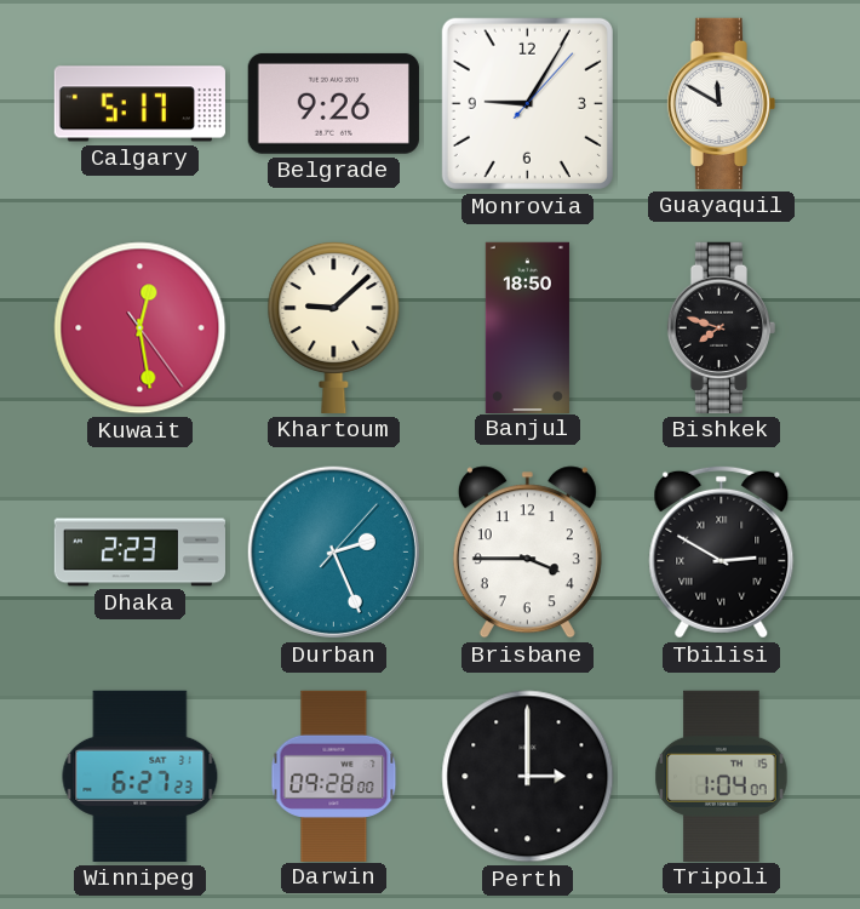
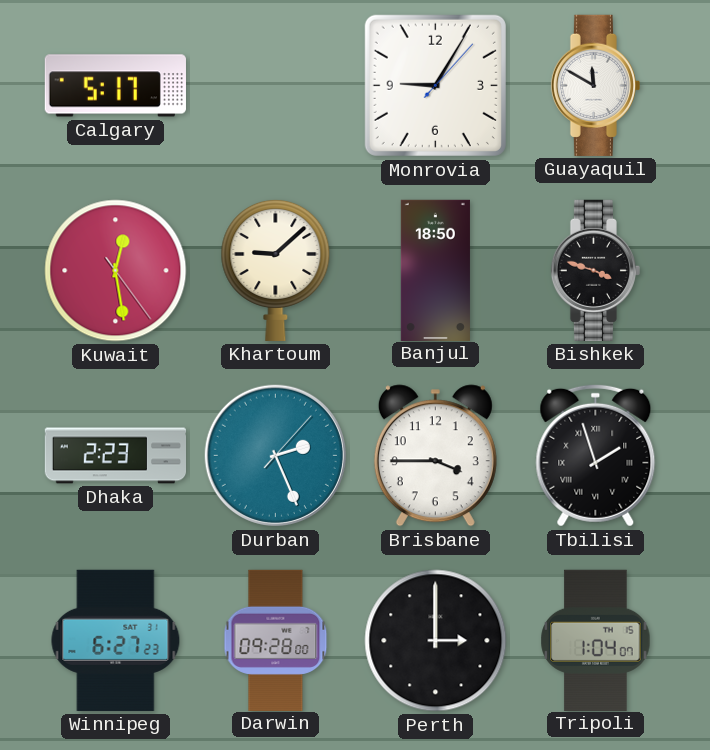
Belgrade: 9:26 -> none (333, 103)
Bishkek: 7:48 -> 3:48 (595, 270)
Tbilisi: 2:50 -> 1:57 (596, 455)
